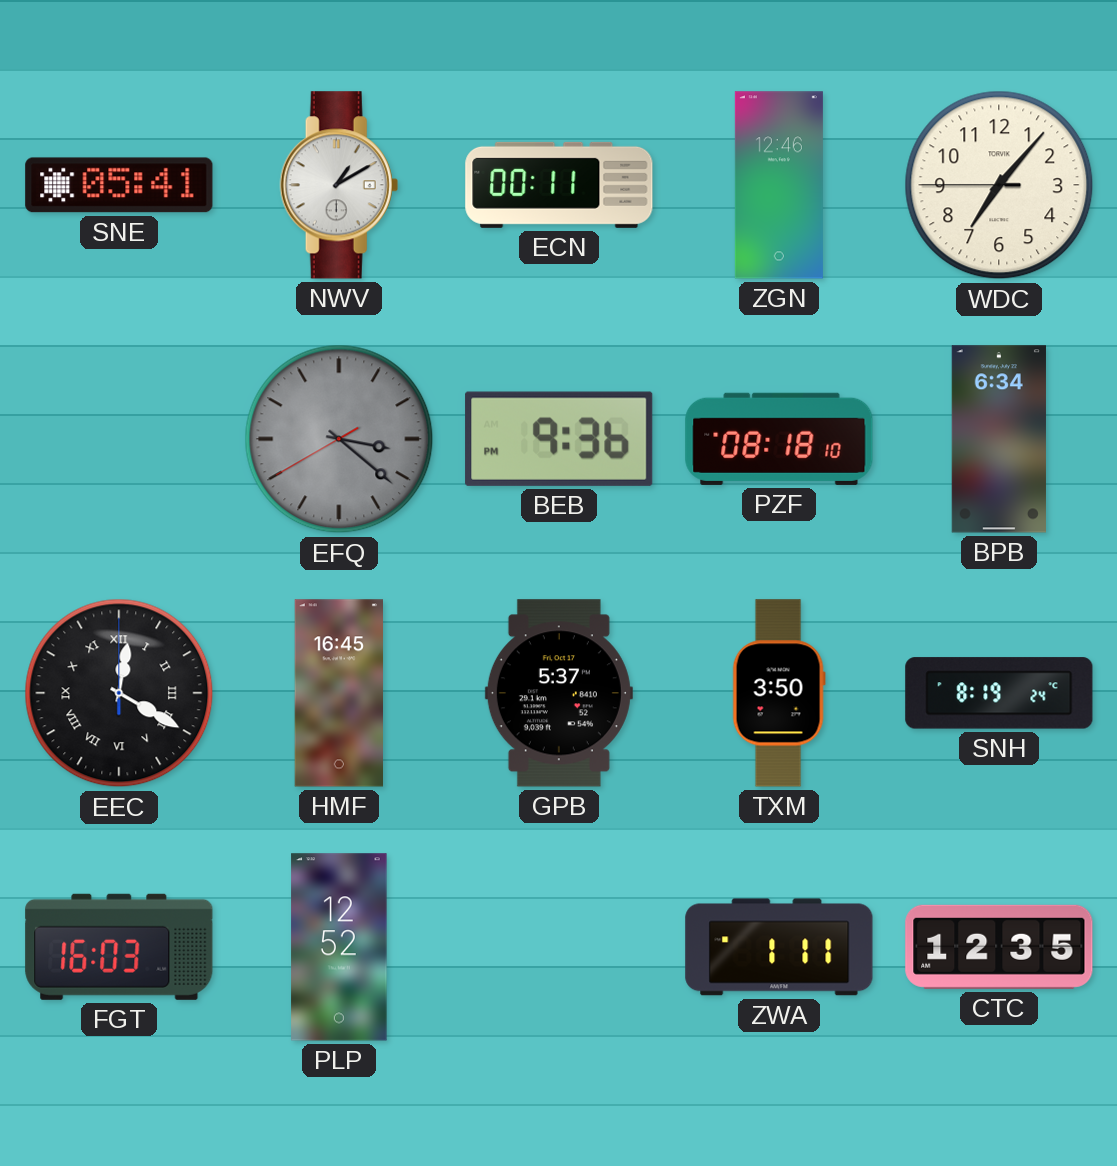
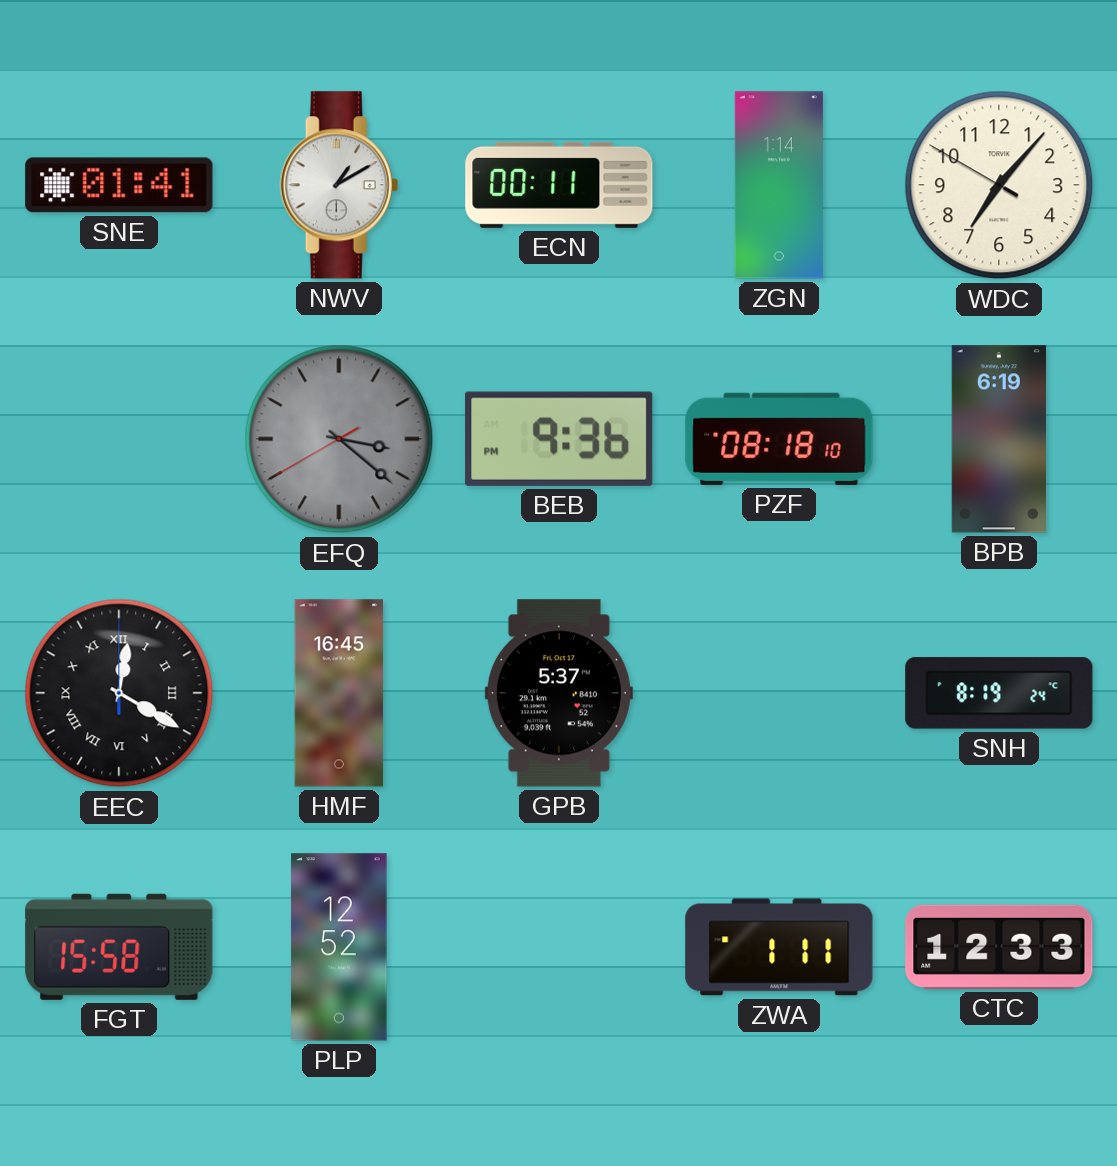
SNE: 05:41 -> 01:41 (119, 185)
ZGN: 12:46 -> 1:14 (779, 185)
WDC: 7:06:45 -> 7:06:50 (999, 185)
BPB: 6:34 -> 6:19 (999, 439)
TXM: 3:50 -> none (779, 693)
FGT: 16:03 -> 15:58 (119, 947)
CTC: 12:35 -> 12:33 (999, 947)
